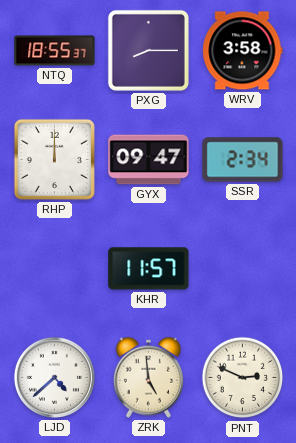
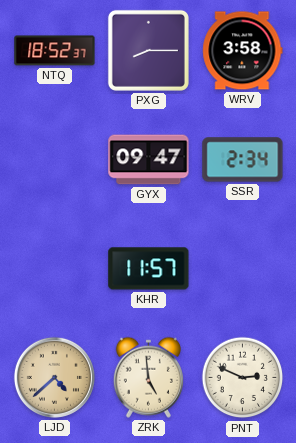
NTQ: 18:55 -> 18:52 (55, 51)
RHP: 12:00 -> none (54, 159)
LJD dial: white -> champagne (54, 377)
